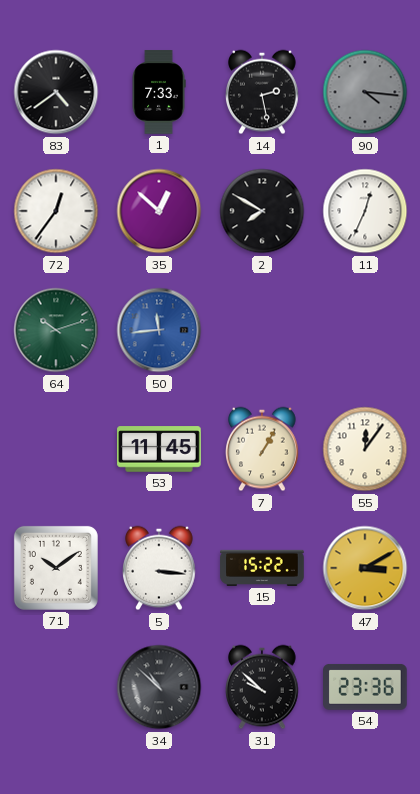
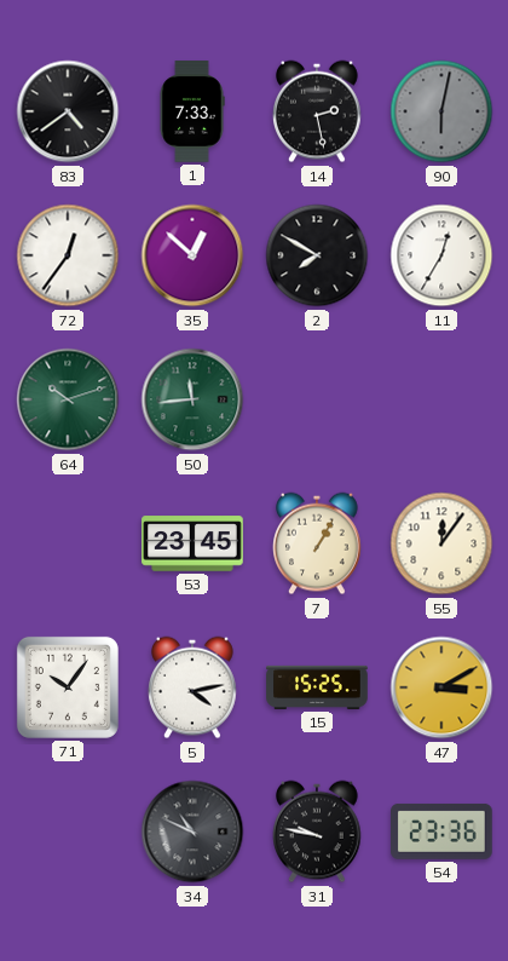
90: 4:16 -> 6:02 (441, 111)
11: 12:34 -> 12:35 (441, 255)
50 dial: blue -> green (192, 399)
53: 11:45 -> 23:45 (192, 543)
71: 10:09 -> 10:06 (68, 687)
5: 3:16 -> 4:13 (194, 687)
15: 15:22 -> 15:25 (317, 687)
34: 10:52 -> 10:49 (192, 831)
31: 9:52 -> 9:47 (318, 831)
